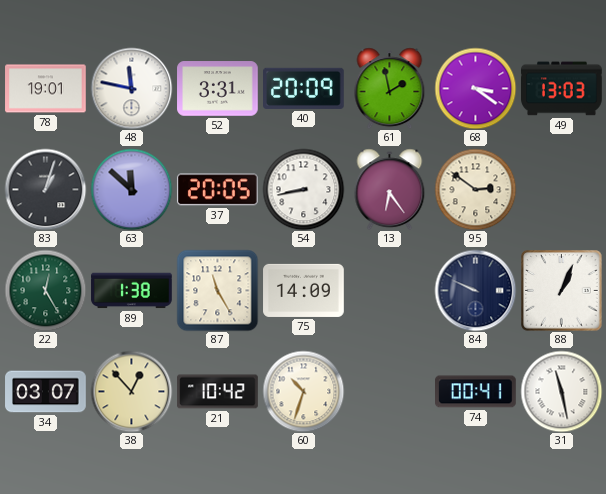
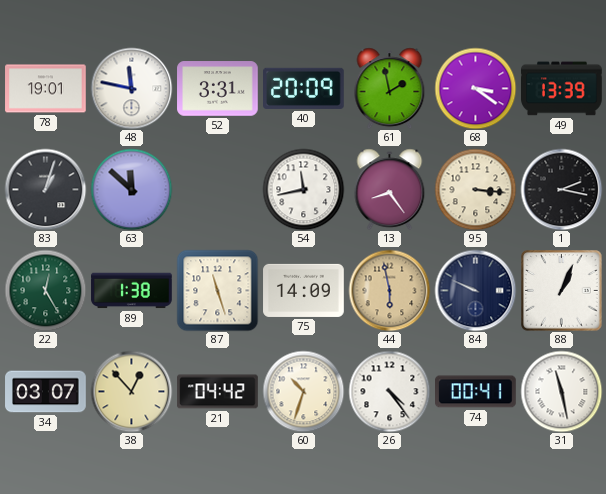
49: 13:03 -> 13:39 (562, 89)
37: 20:05 -> none (218, 190)
54: 8:43 -> 11:43 (303, 189)
13: 6:24 -> 8:24 (390, 189)
95: 2:51 -> 3:16 (475, 189)
1: none -> 2:17 (561, 189)
87: 11:25 -> 11:27 (217, 290)
44: none -> 5:58 (389, 290)
21: 10:42 -> 04:42 (218, 392)
26: none -> 4:24 (389, 391)
